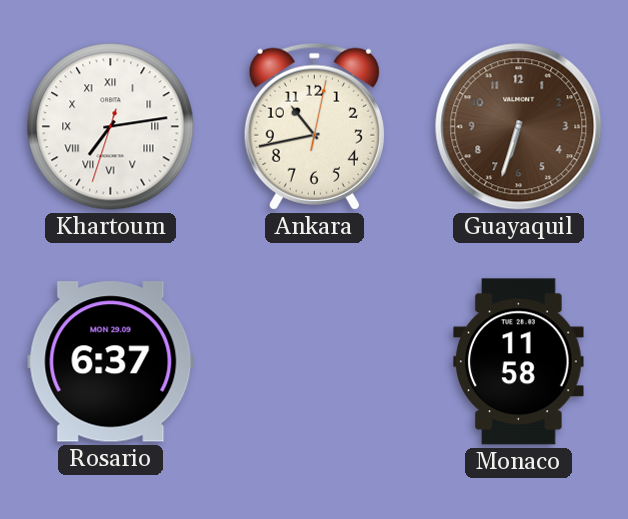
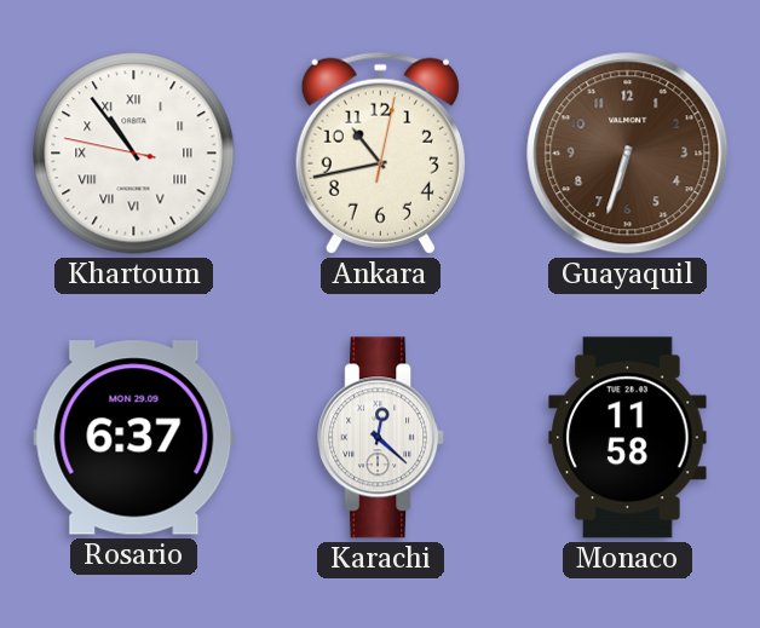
Khartoum: 7:13 -> 10:53 (134, 154)
Karachi: none -> 12:22 (381, 438)
